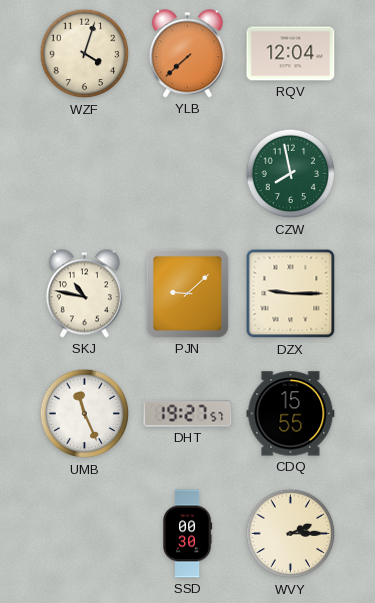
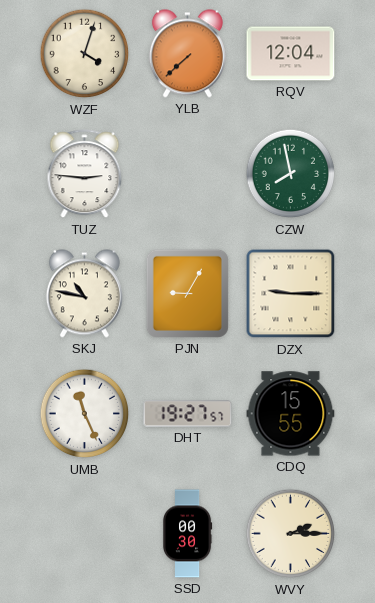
TUZ: none -> 2:46 (85, 174)
PJN: 9:08 -> 9:05 (187, 293)
